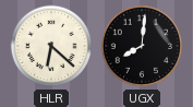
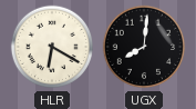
HLR: 6:22 -> 6:20 (52, 47)
